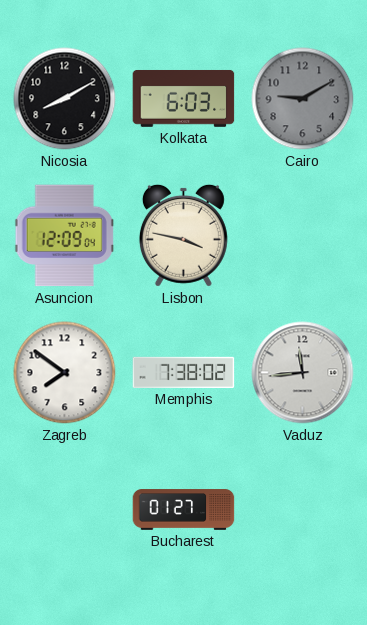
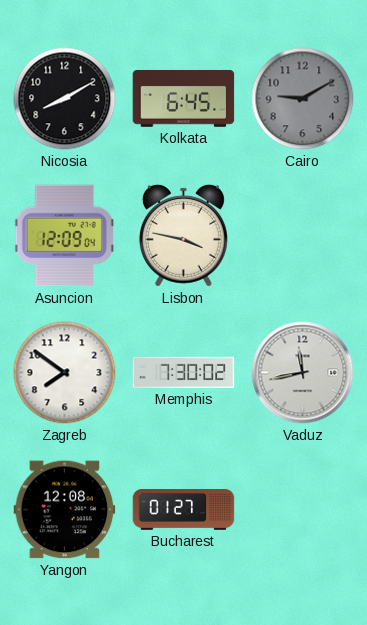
Kolkata: 6:03 -> 6:45 (184, 98)
Memphis: 7:38 -> 7:30 (184, 372)
Vaduz: 11:44 -> 11:43 (303, 373)
Yangon: none -> 12:08 (65, 510)
